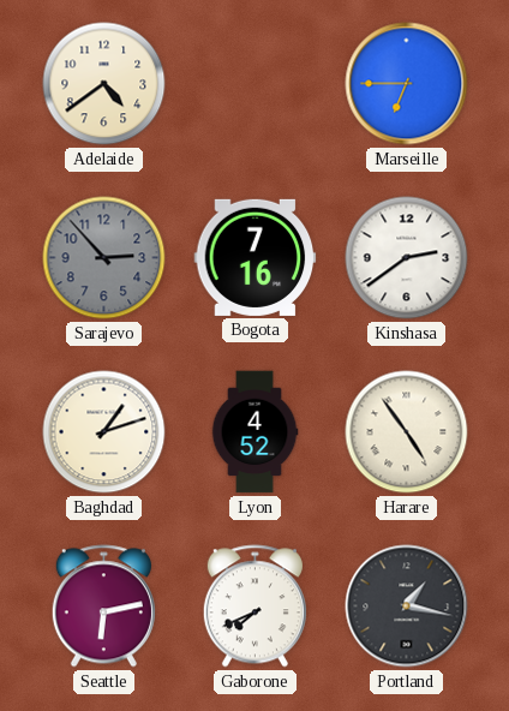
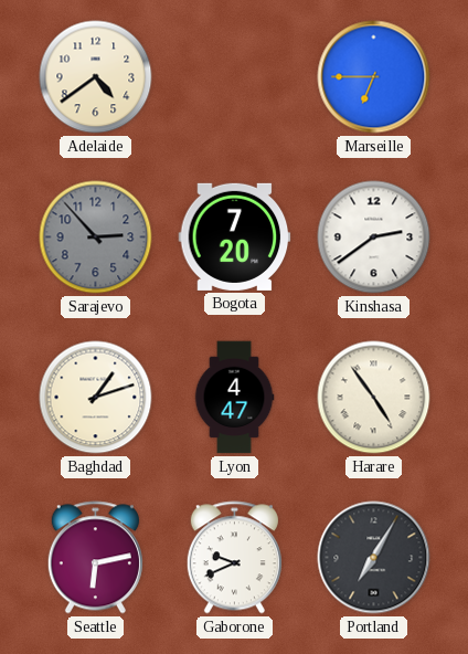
Bogota: 7:16 -> 7:20 (235, 236)
Lyon: 4:52 -> 4:47 (234, 398)
Gaborone: 7:41 -> 9:41 (234, 558)
Portland: 1:17 -> 7:05 (374, 558)
